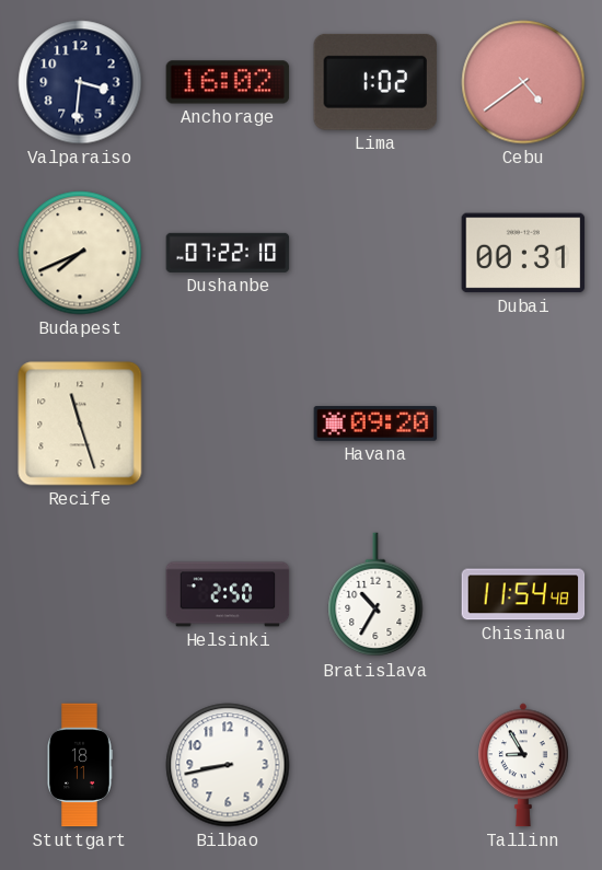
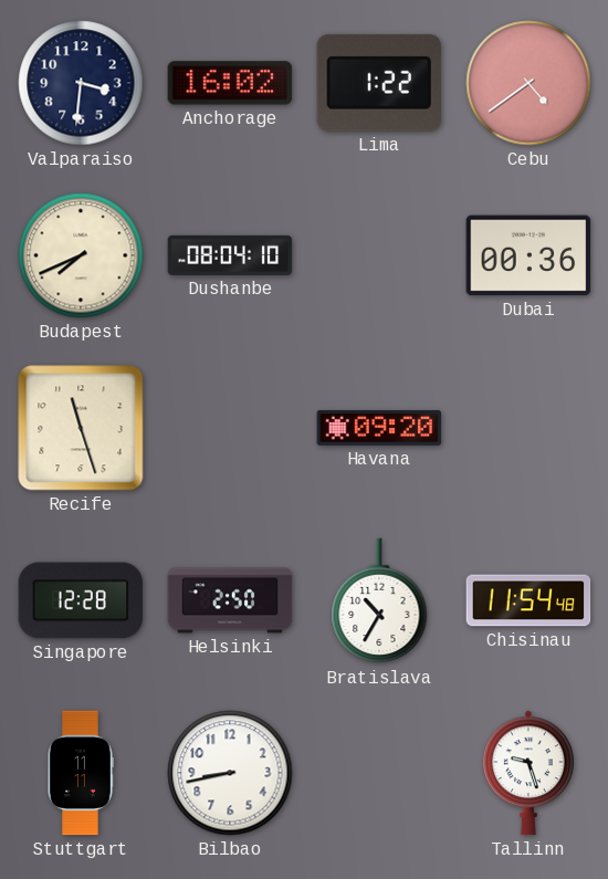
Lima: 1:02 -> 1:22 (379, 83)
Dushanbe: 07:22 -> 08:04 (230, 255)
Dubai: 00:31 -> 00:36 (528, 255)
Singapore: none -> 12:28 (81, 600)
Stuttgart: 18:11 -> 11:11 (81, 773)
Tallinn: 8:55 -> 9:27 (530, 773)
